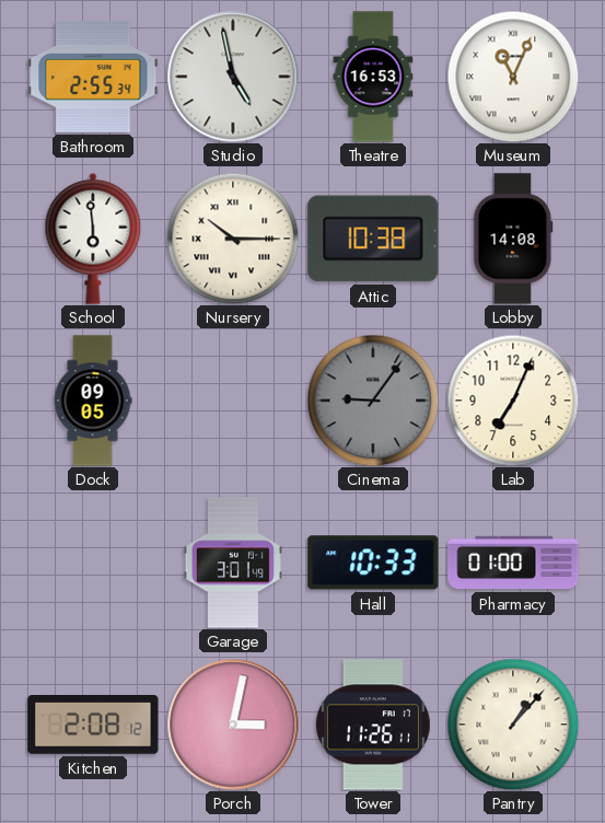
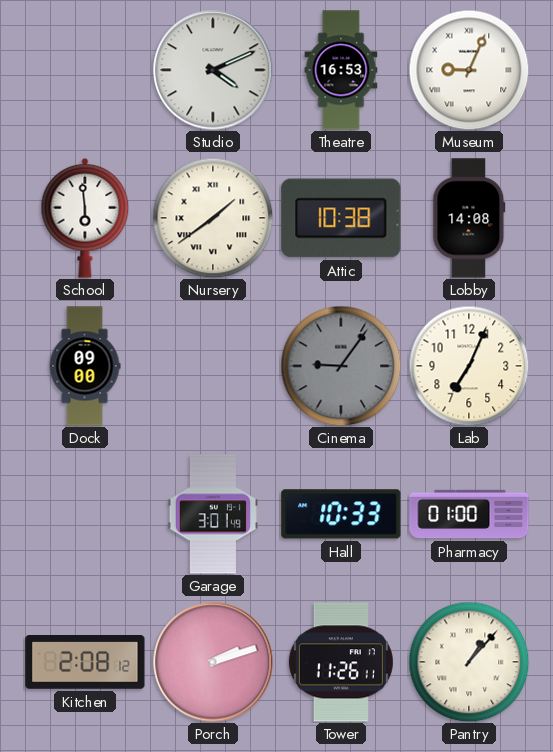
Bathroom: 2:55 -> none (93, 77)
Studio: 4:58 -> 4:11 (213, 70)
Museum: 11:04 -> 9:04 (469, 70)
Nursery: 10:15 -> 1:39 (213, 218)
Dock: 09:05 -> 09:00 (85, 366)
Porch: 3:02 -> 2:12 (213, 662)
